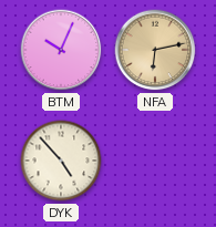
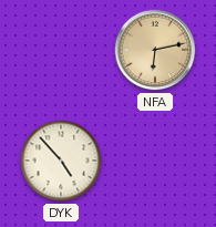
BTM: 10:04 -> none (61, 50)
